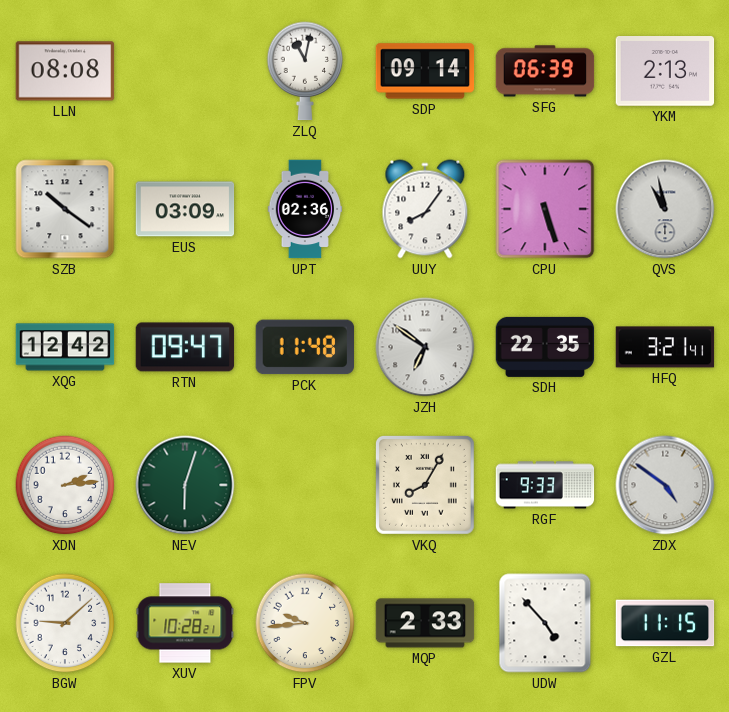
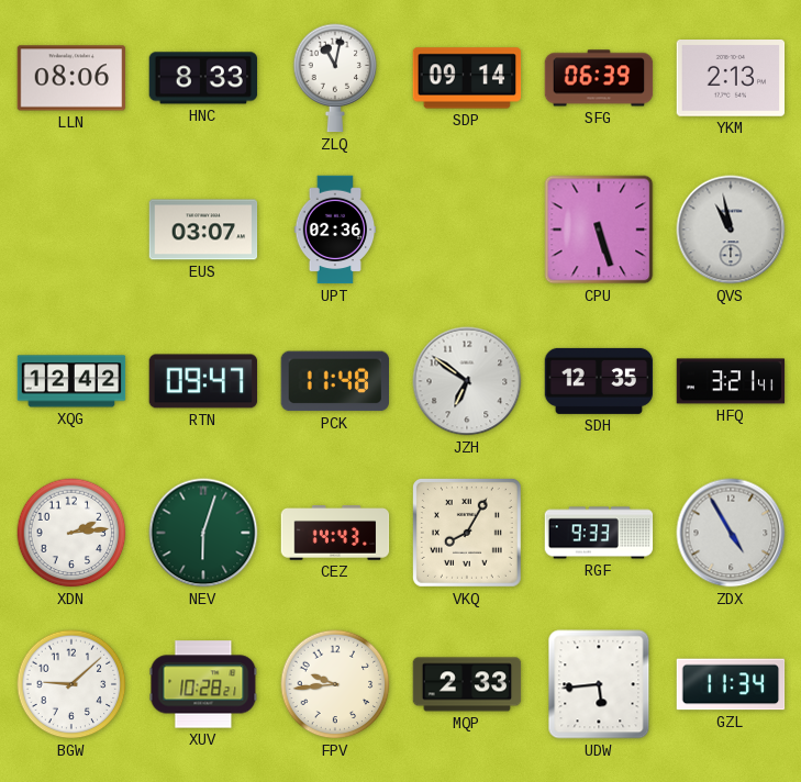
LLN: 08:08 -> 08:06 (71, 78)
HNC: none -> 8:33 (203, 78)
SZB: 10:21 -> none (65, 209)
EUS: 03:09 -> 03:07 (203, 230)
UUY: 8:06 -> none (425, 209)
SDH: 22:35 -> 12:35 (599, 381)
CEZ: none -> 14:43 (335, 533)
ZDX: 4:51 -> 4:55 (731, 533)
UDW: 4:53 -> 5:44 (599, 684)
GZL: 11:15 -> 11:34 (731, 684)
